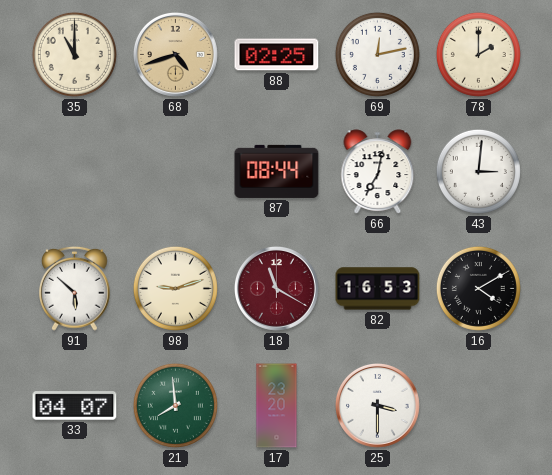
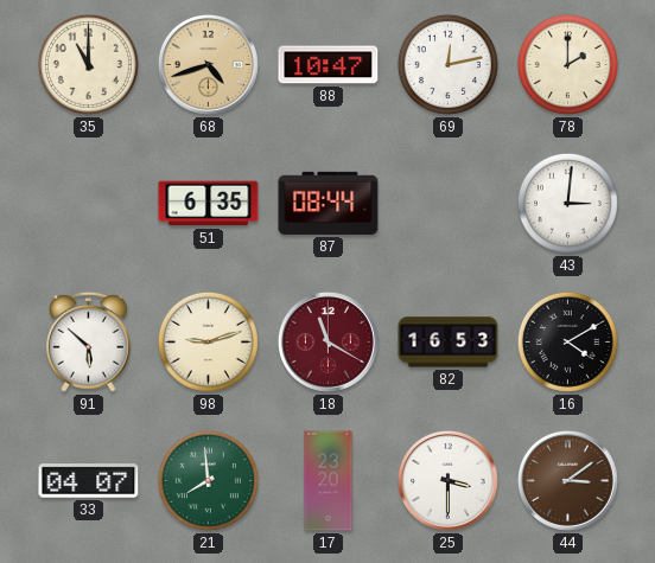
88: 02:25 -> 10:47 (329, 65)
51: none -> 6:35 (209, 204)
66: 7:02 -> none (378, 172)
44: none -> 3:09 (567, 480)
